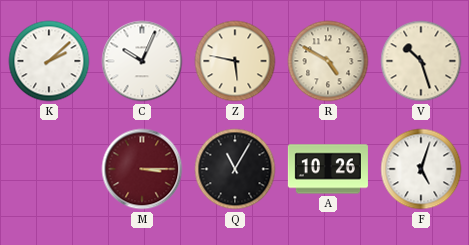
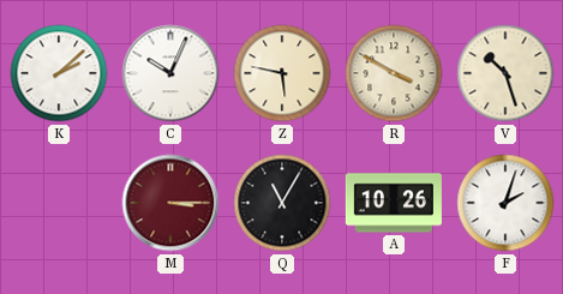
R: 4:50 -> 3:50 (394, 73)
F: 5:03 -> 2:03 (505, 203)
